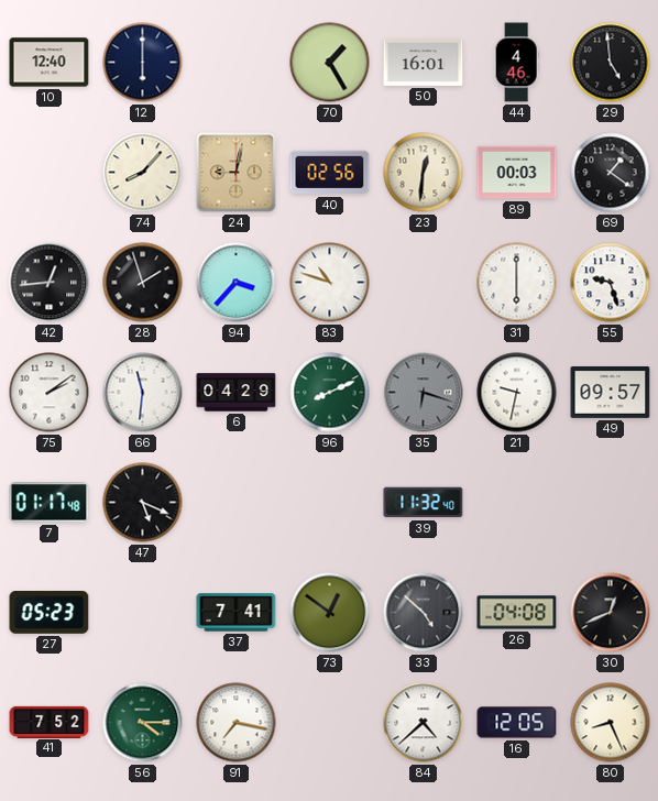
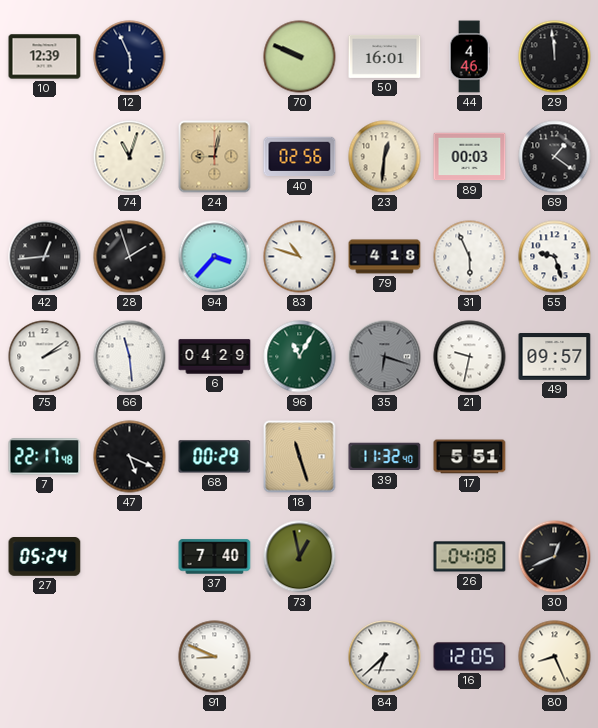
10: 12:40 -> 12:39 (45, 57)
12: 6:00 -> 5:56 (130, 57)
70: 1:25 -> 9:49 (300, 57)
29: 4:59 -> 11:59 (555, 57)
74: 8:07 -> 11:03 (130, 157)
79: none -> 4:18 (385, 257)
31: 6:00 -> 5:56 (470, 257)
66: 11:31 -> 11:29 (130, 357)
96: 8:11 -> 11:05 (300, 357)
7: 01:17 -> 22:17 (45, 457)
68: none -> 00:29 (215, 457)
18: none -> 11:27 (300, 457)
17: none -> 5:51 (470, 457)
27: 05:23 -> 05:24 (45, 557)
37: 7:41 -> 7:40 (215, 557)
73: 12:51 -> 12:58 (300, 557)
33: 4:52 -> none (424, 613)
41: 7:52 -> none (50, 722)
56: 4:15 -> none (143, 723)
91: 7:17 -> 8:49 (215, 657)
84: 4:38 -> 6:38 (385, 657)
